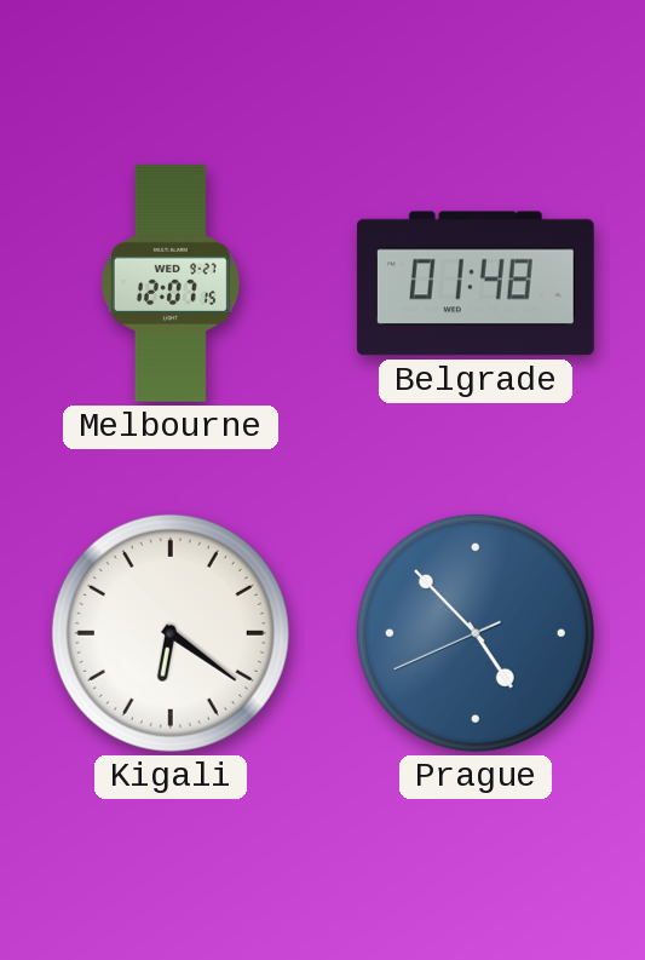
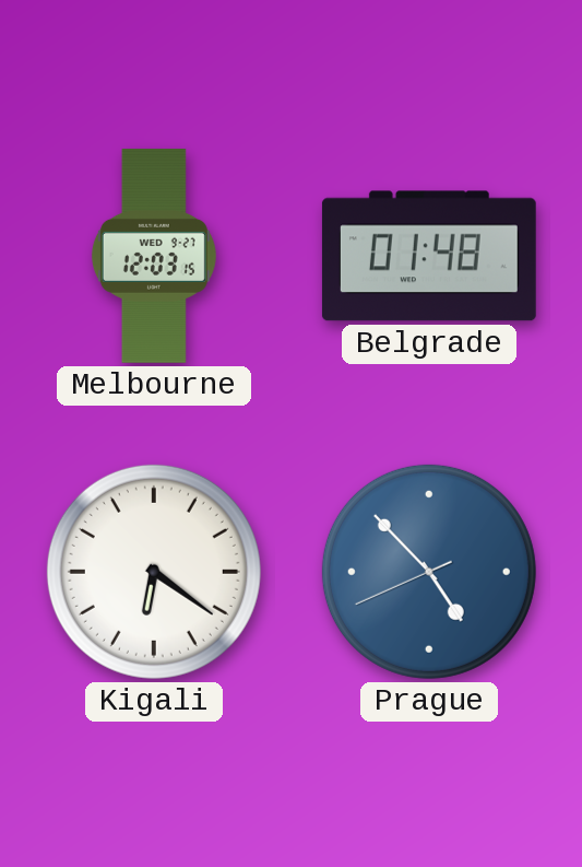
Melbourne: 12:07 -> 12:03 (154, 256)
